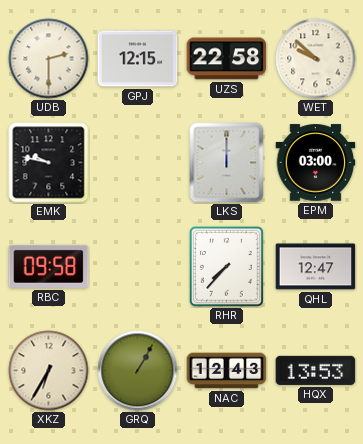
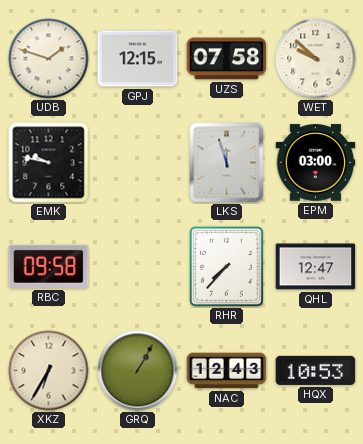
UDB: 2:30 -> 1:48 (49, 59)
UZS: 22:58 -> 07:58 (227, 59)
LKS: 12:00 -> 11:57 (227, 163)
HQX: 13:53 -> 10:53 (316, 370)
